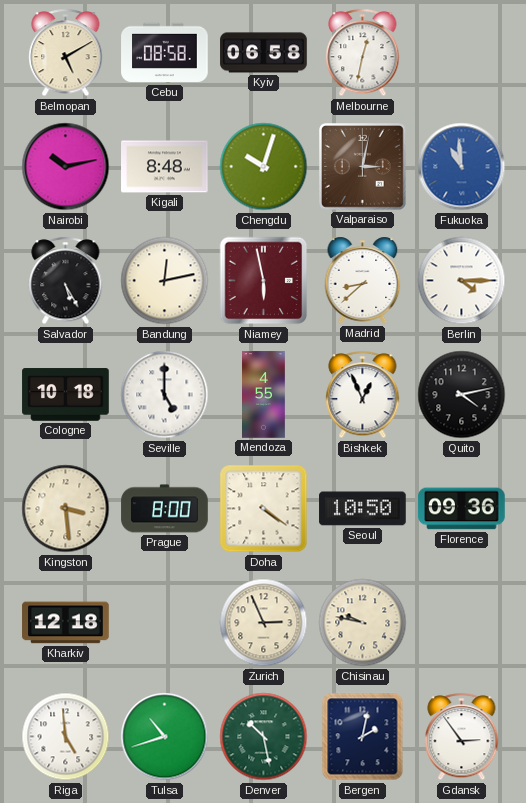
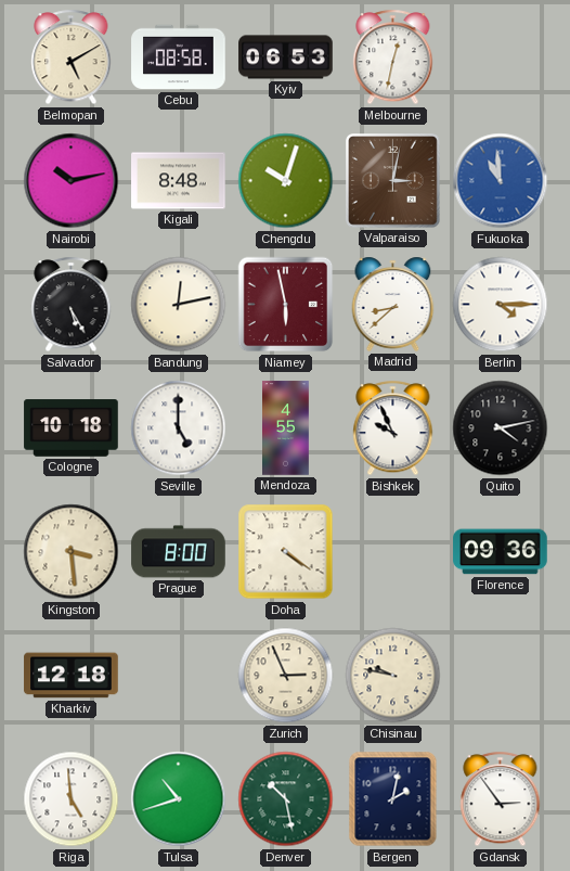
Kyiv: 06:58 -> 06:53 (286, 57)
Bishkek: 12:56 -> 9:56 (393, 428)
Seoul: 10:50 -> none (363, 509)
